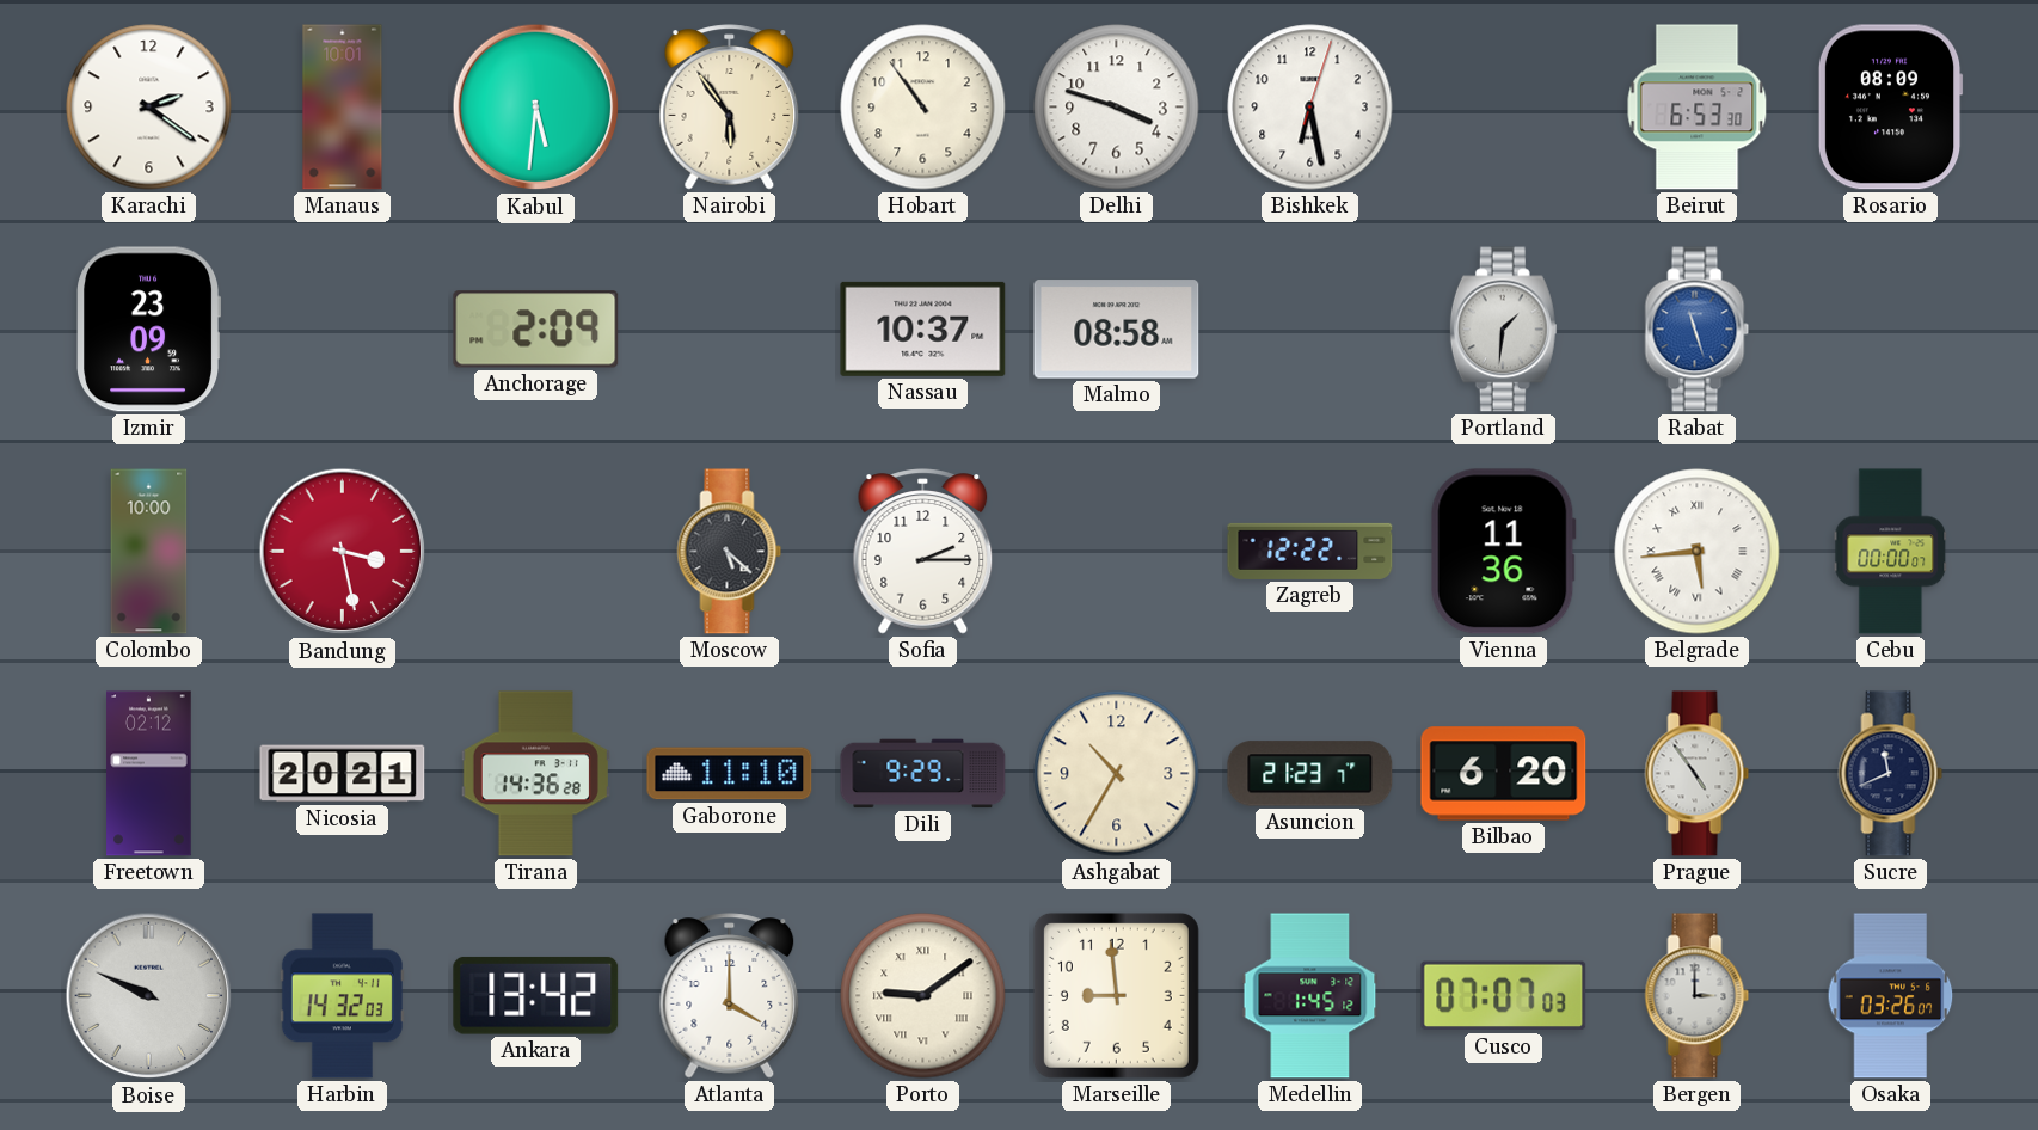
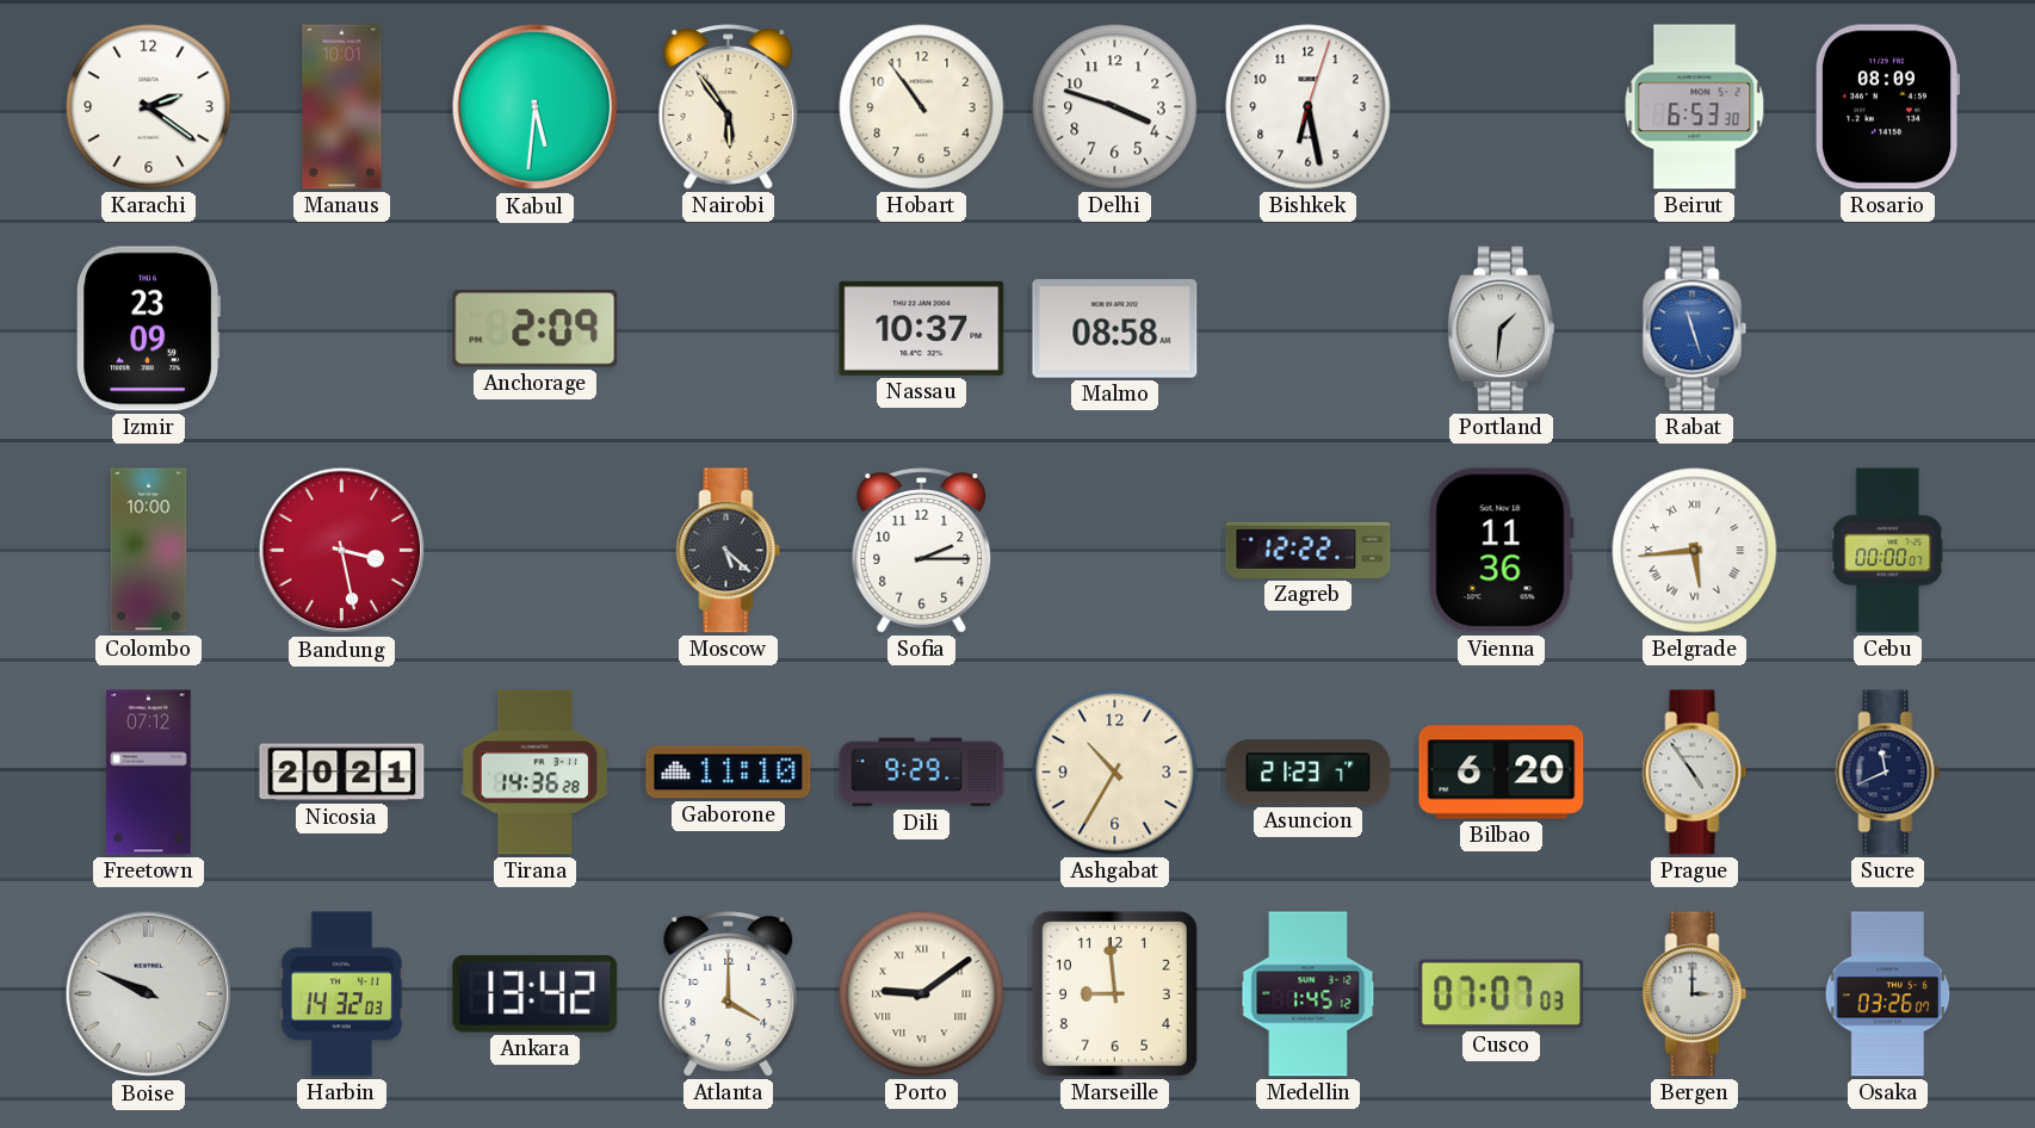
Freetown: 02:12 -> 07:12 (149, 773)
